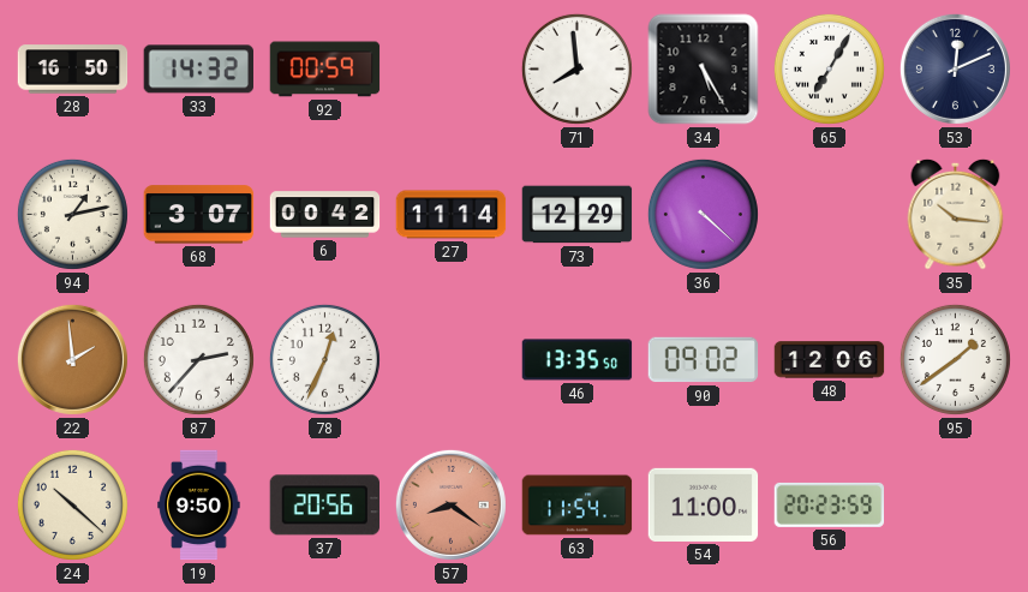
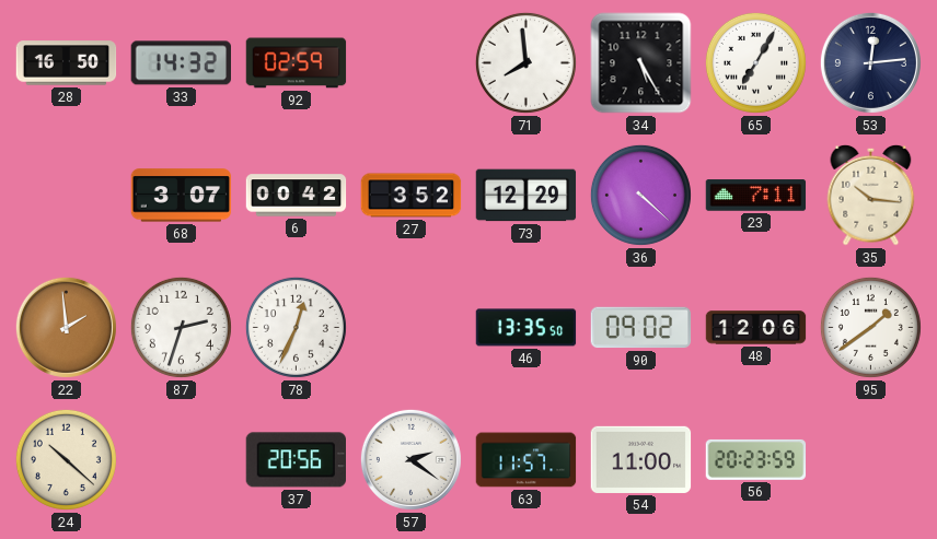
92: 00:59 -> 02:59 (297, 63)
53: 12:11 -> 12:14 (870, 62)
94: 1:13 -> none (72, 214)
27: 11:14 -> 3:52 (412, 196)
23: none -> 7:11 (756, 196)
87: 2:37 -> 2:33 (181, 327)
19: 9:50 -> none (199, 506)
57: 8:21 -> 2:21 (410, 459)
57 dial: salmon -> white (410, 459)
63: 11:54 -> 11:57 (527, 460)
